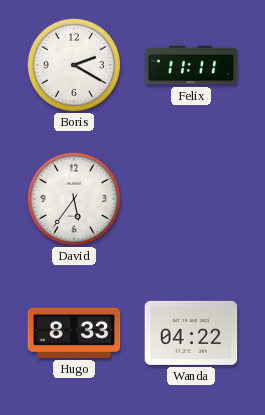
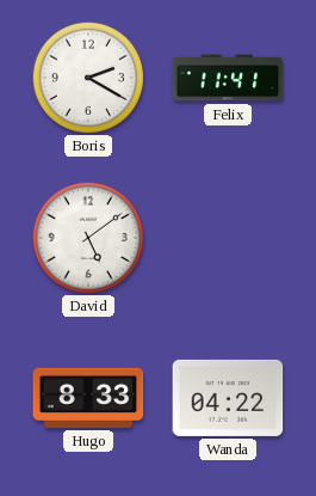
Felix: 11:11 -> 11:41 (228, 78)
David: 5:36 -> 5:09 (87, 237)
